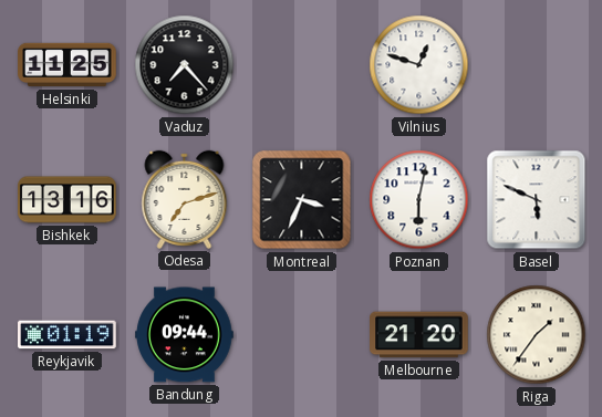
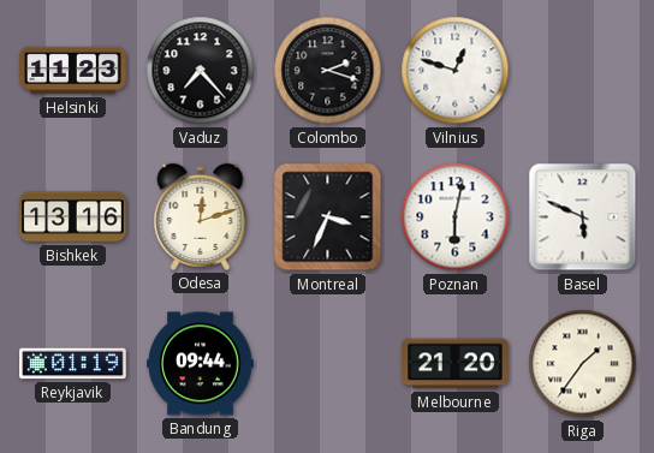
Helsinki: 11:25 -> 11:23 (73, 71)
Colombo: none -> 2:18 (328, 71)
Odesa: 7:12 -> 12:12 (201, 216)
